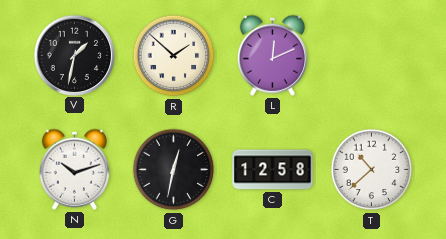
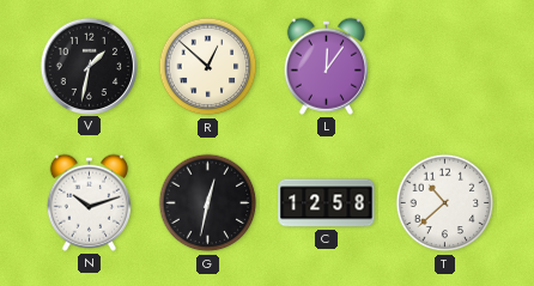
R: 1:52 -> 12:52 (208, 67)
L: 12:11 -> 12:06 (326, 66)
